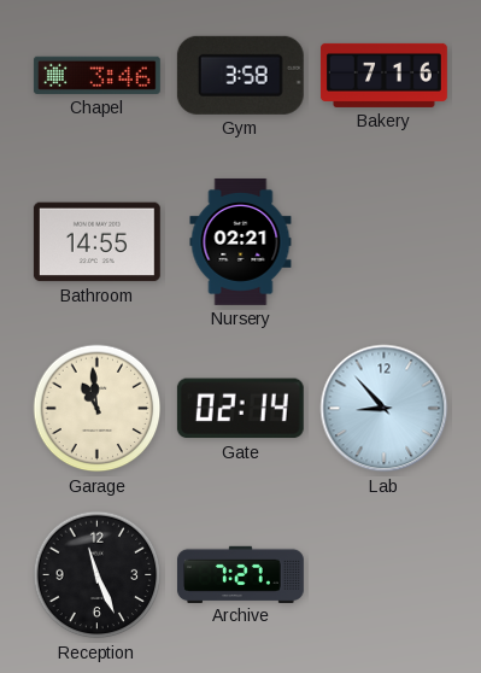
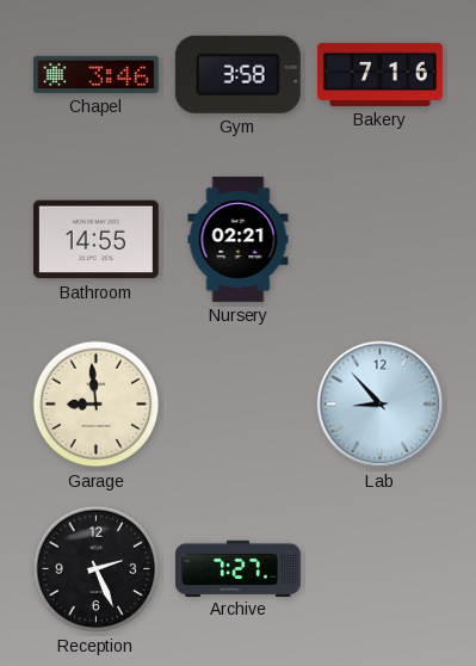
Garage: 10:59 -> 8:59 (97, 405)
Gate: 02:14 -> none (240, 409)
Reception: 11:26 -> 2:26 (97, 569)
